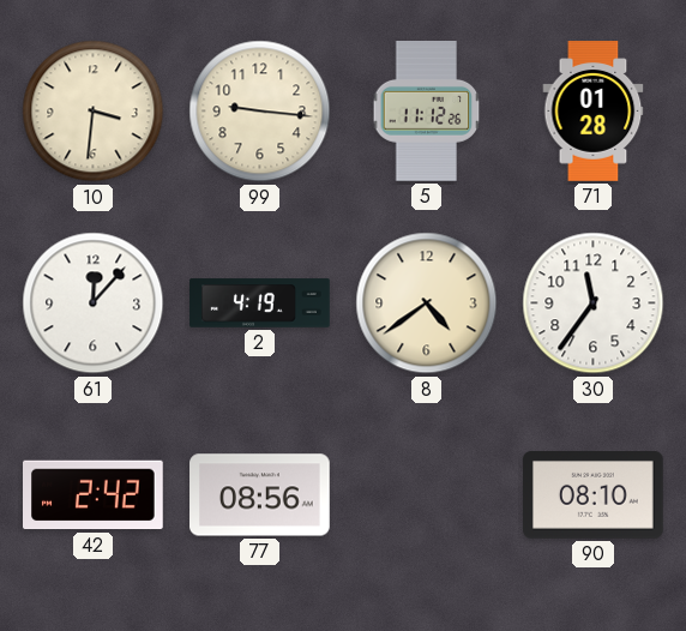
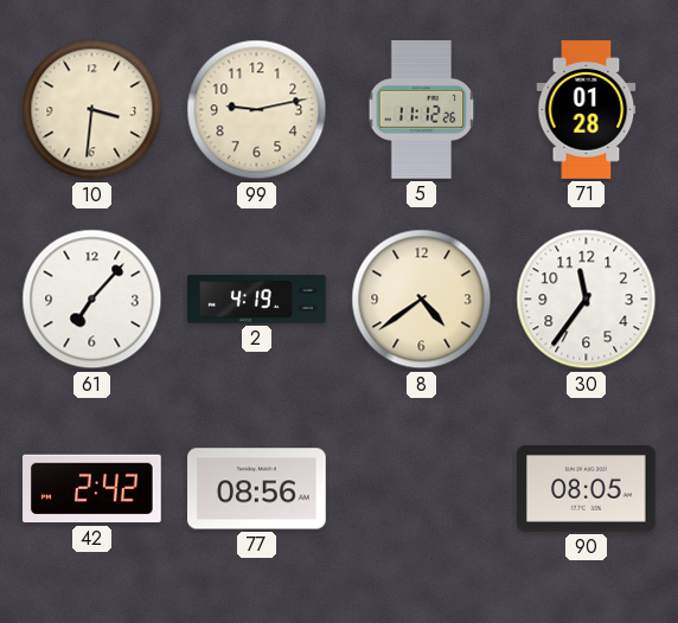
99: 9:16 -> 9:13 (257, 110)
61: 12:07 -> 7:07 (92, 300)
90: 08:10 -> 08:05 (587, 489)
